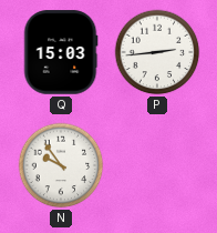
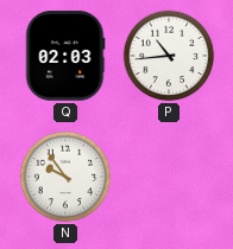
Q: 15:03 -> 02:03 (65, 56)
P: 2:44 -> 10:44 (169, 56)
